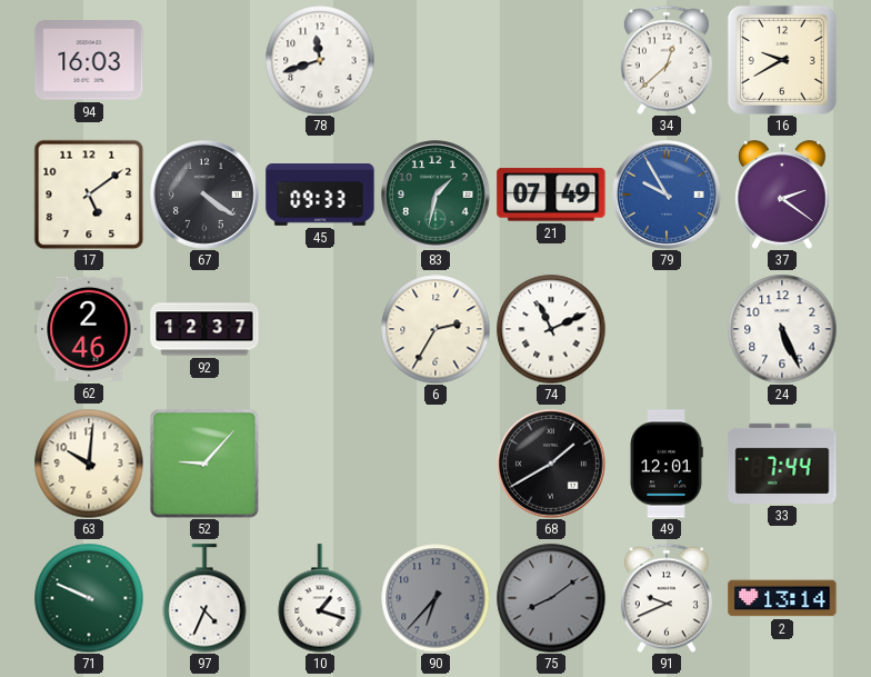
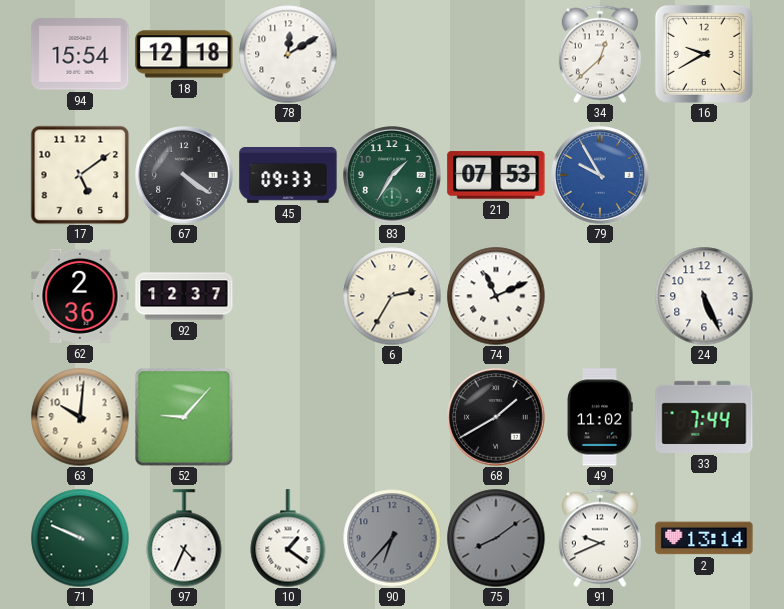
94: 16:03 -> 15:54 (80, 54)
18: none -> 12:18 (184, 54)
78: 11:42 -> 12:10 (288, 54)
83: 1:32 -> 1:35 (392, 175)
21: 07:49 -> 07:53 (496, 175)
37: 2:21 -> none (782, 195)
62: 2:46 -> 2:36 (80, 296)
49: 12:01 -> 11:02 (600, 417)
10: 1:18 -> 1:21 (288, 538)
